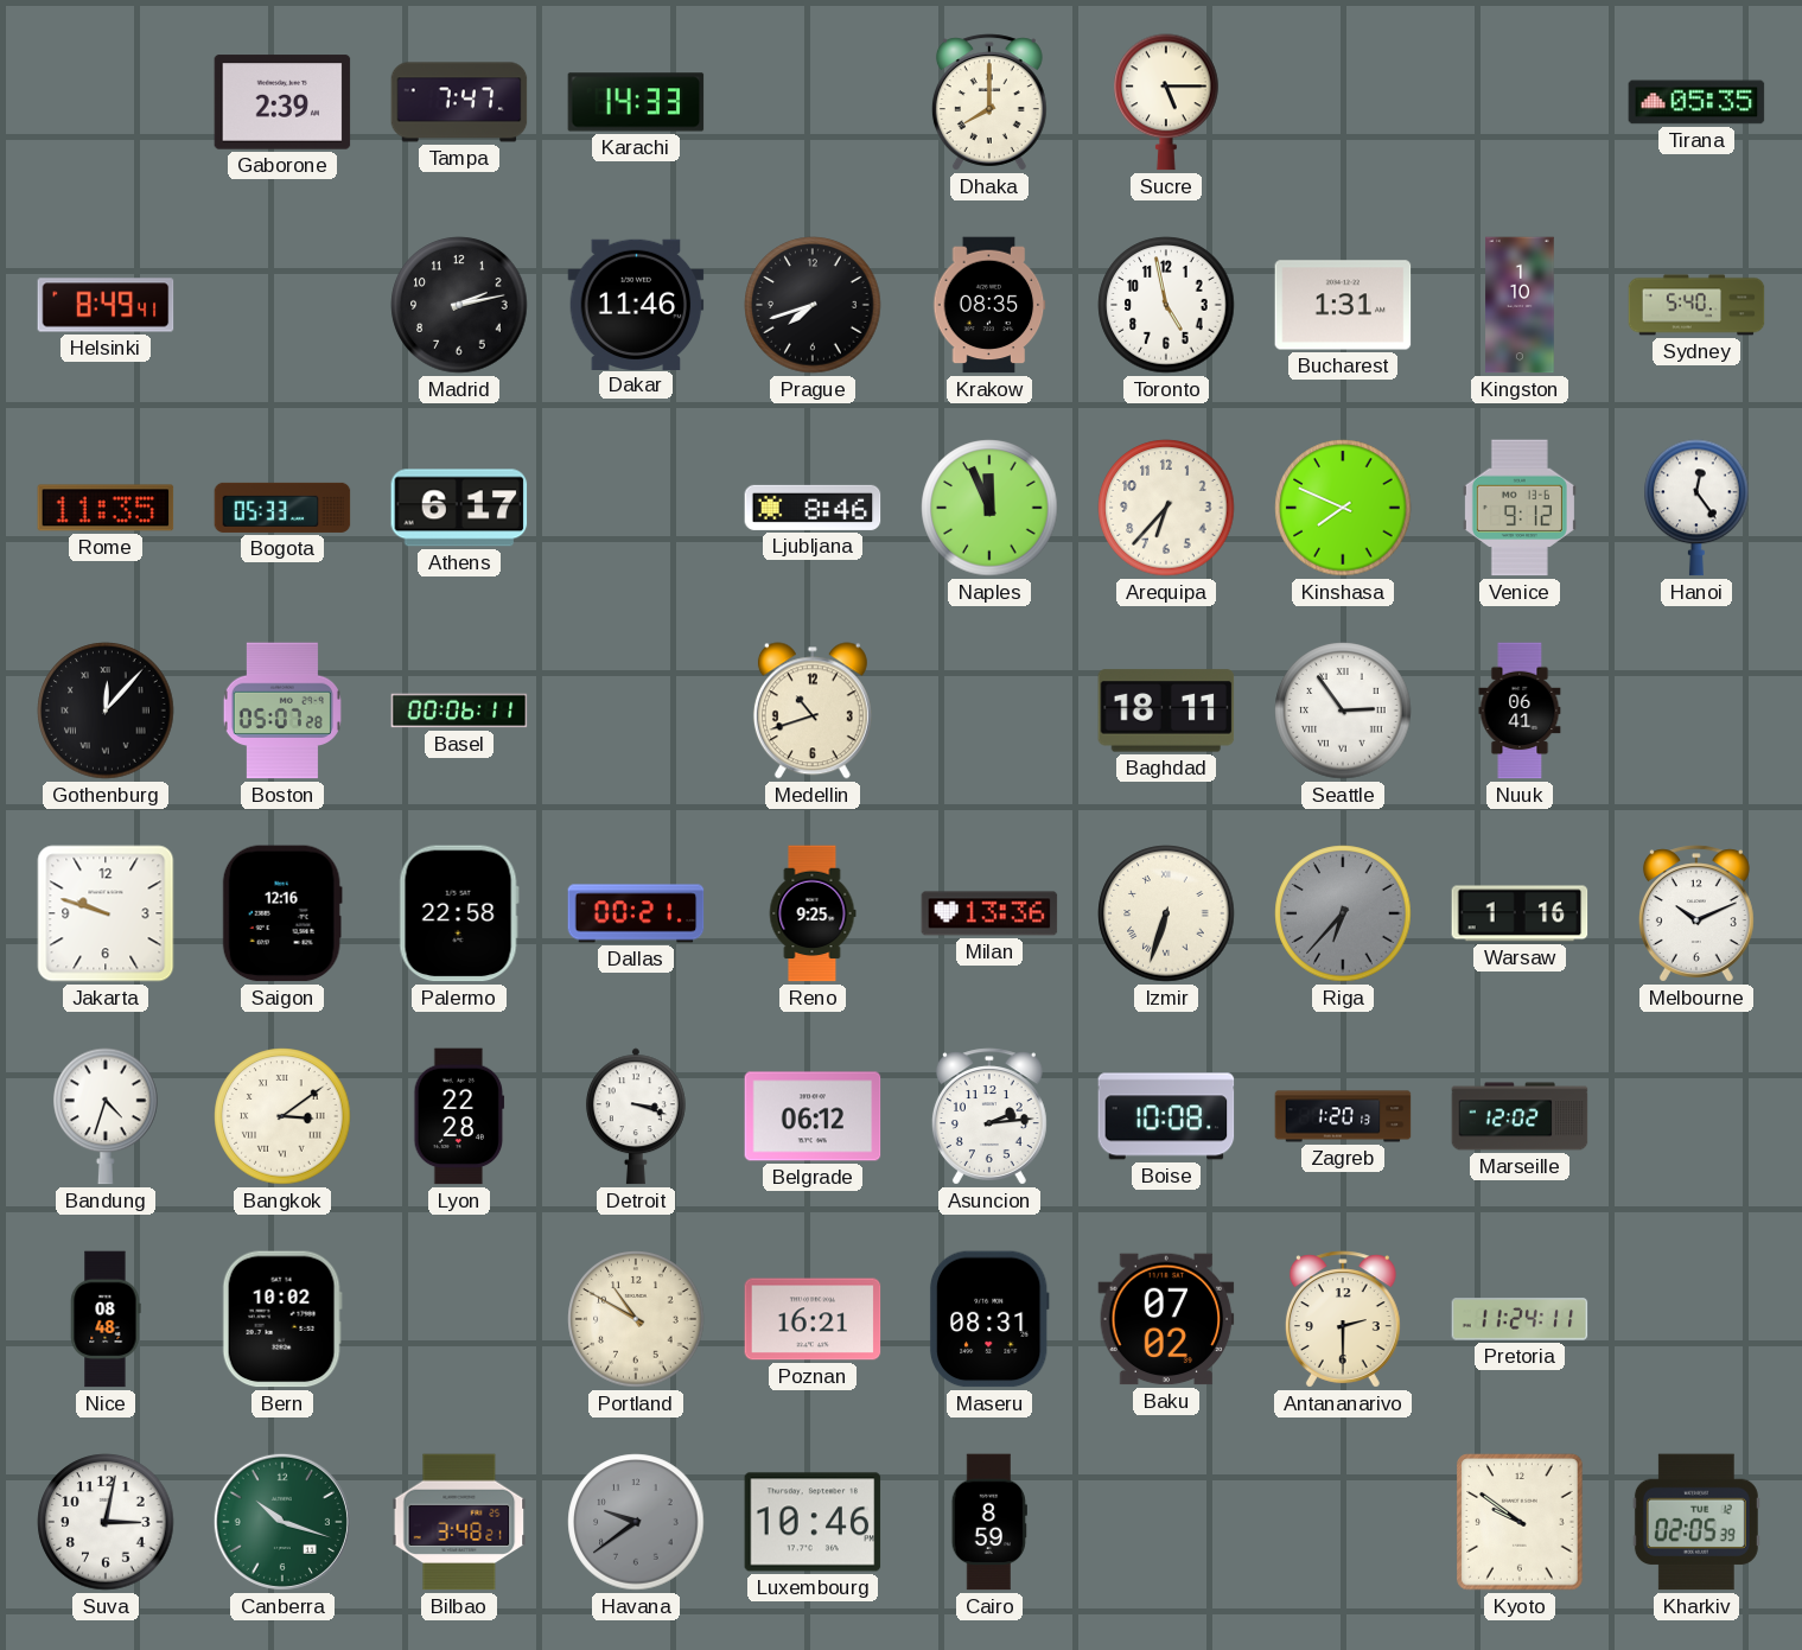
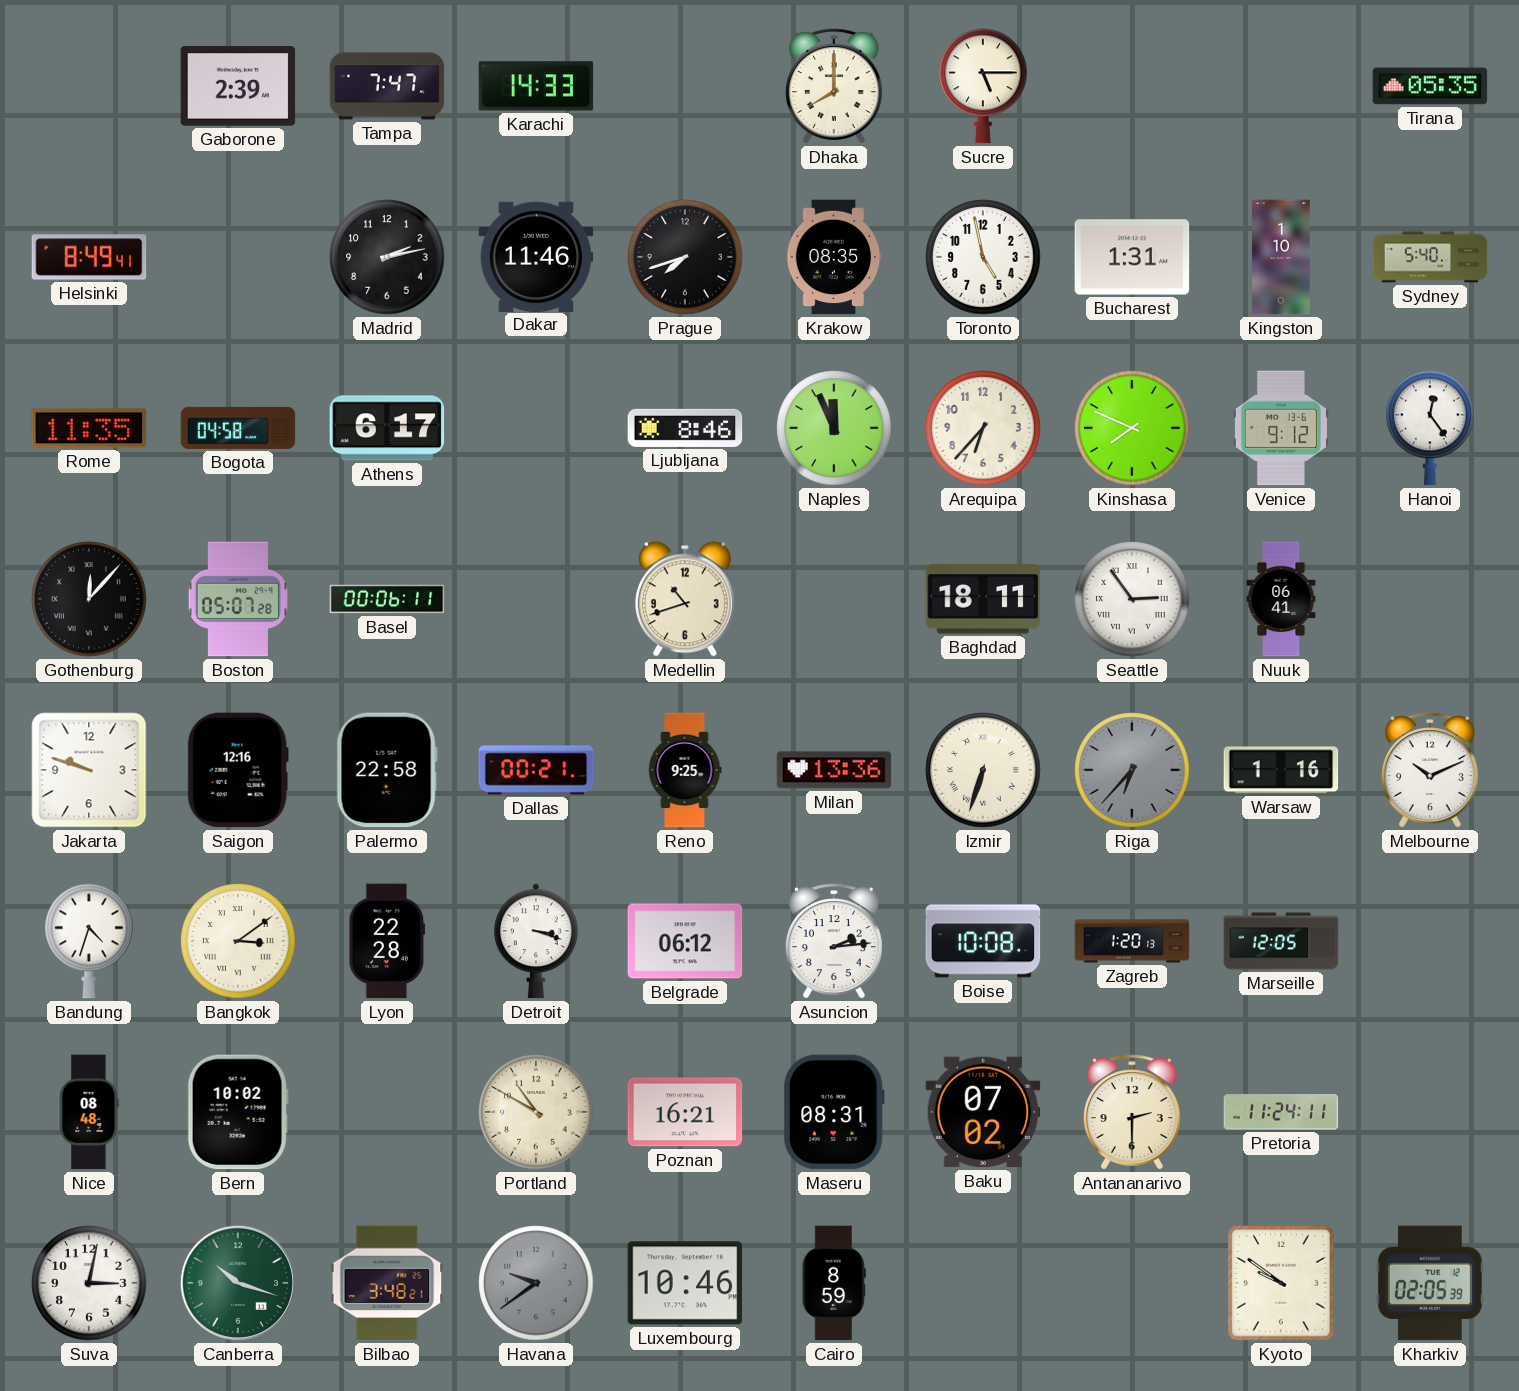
Bogota: 05:33 -> 04:58 (238, 428)
Marseille: 12:02 -> 12:05 (1281, 941)
